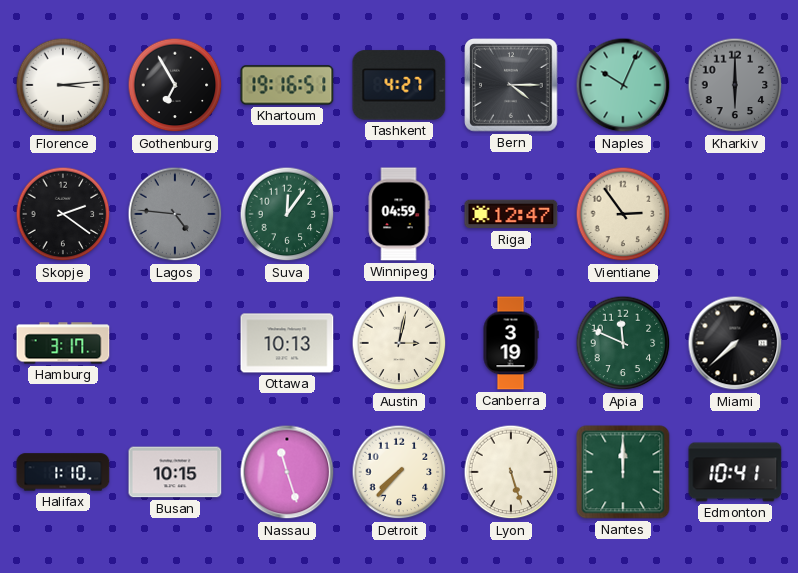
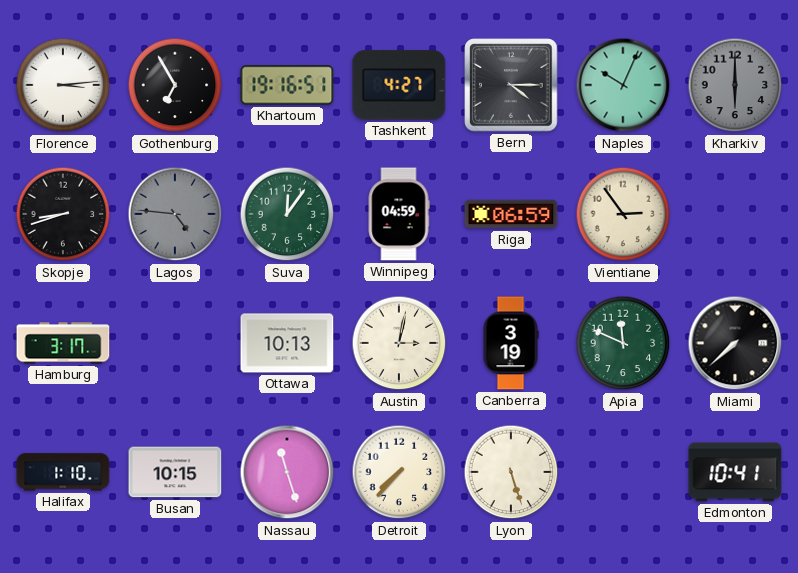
Skopje: 2:21 -> 8:42 (63, 214)
Riga: 12:47 -> 06:59 (511, 214)
Nantes: 12:00 -> none (623, 472)
